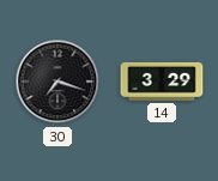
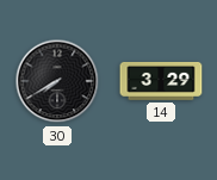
30: 7:18 -> 7:40 (57, 81)
